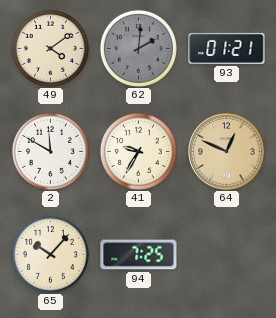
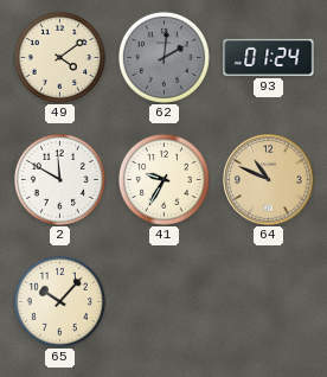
93: 01:21 -> 01:24 (269, 57)
64: 12:49 -> 10:49 (269, 180)
94: 7:25 -> none (139, 255)
